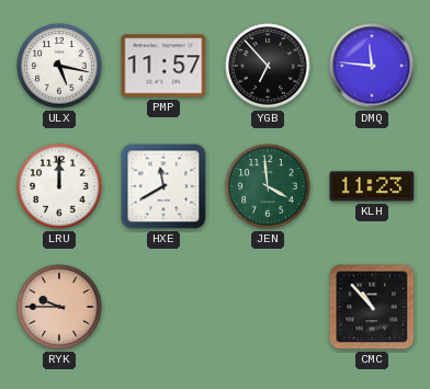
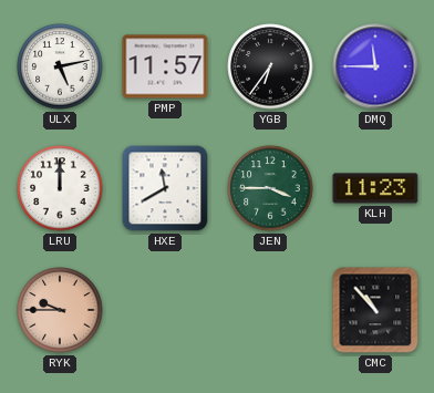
ULX: 5:17 -> 5:13 (60, 66)
YGB: 6:53 -> 6:36 (270, 66)
DMQ: 11:46 -> 11:45 (375, 66)
JEN: 3:59 -> 3:45 (270, 188)
